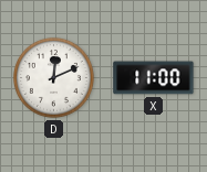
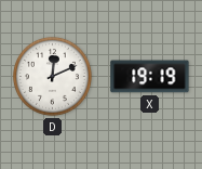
X: 11:00 -> 19:19 (150, 77)
